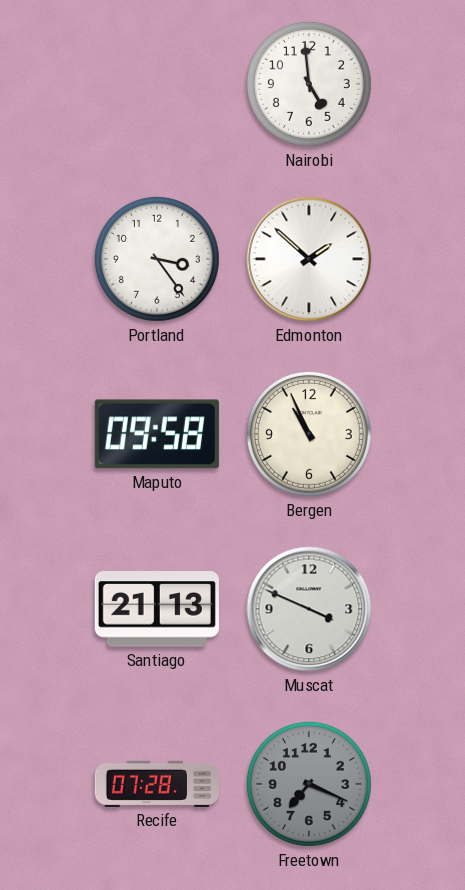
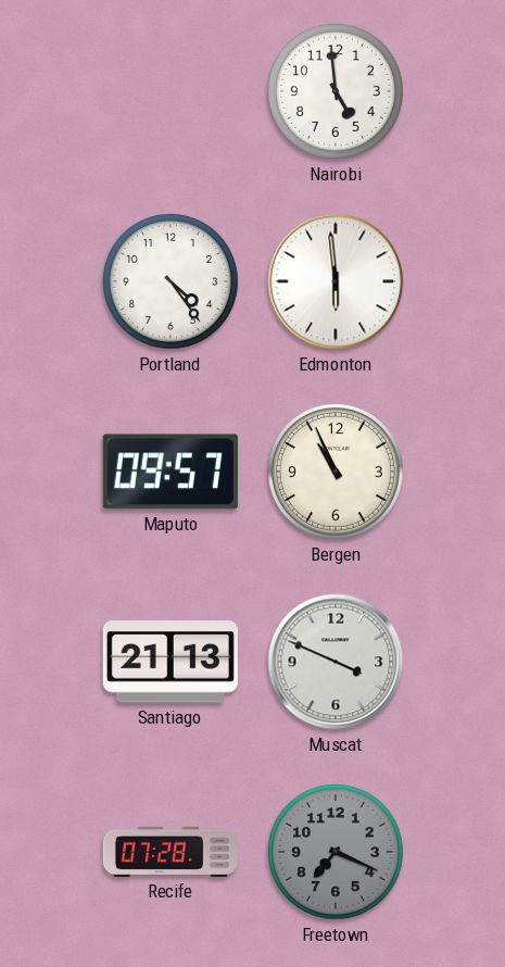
Portland: 3:24 -> 4:24 (171, 281)
Edmonton: 1:52 -> 5:59 (336, 281)
Maputo: 09:58 -> 09:57 (171, 472)
